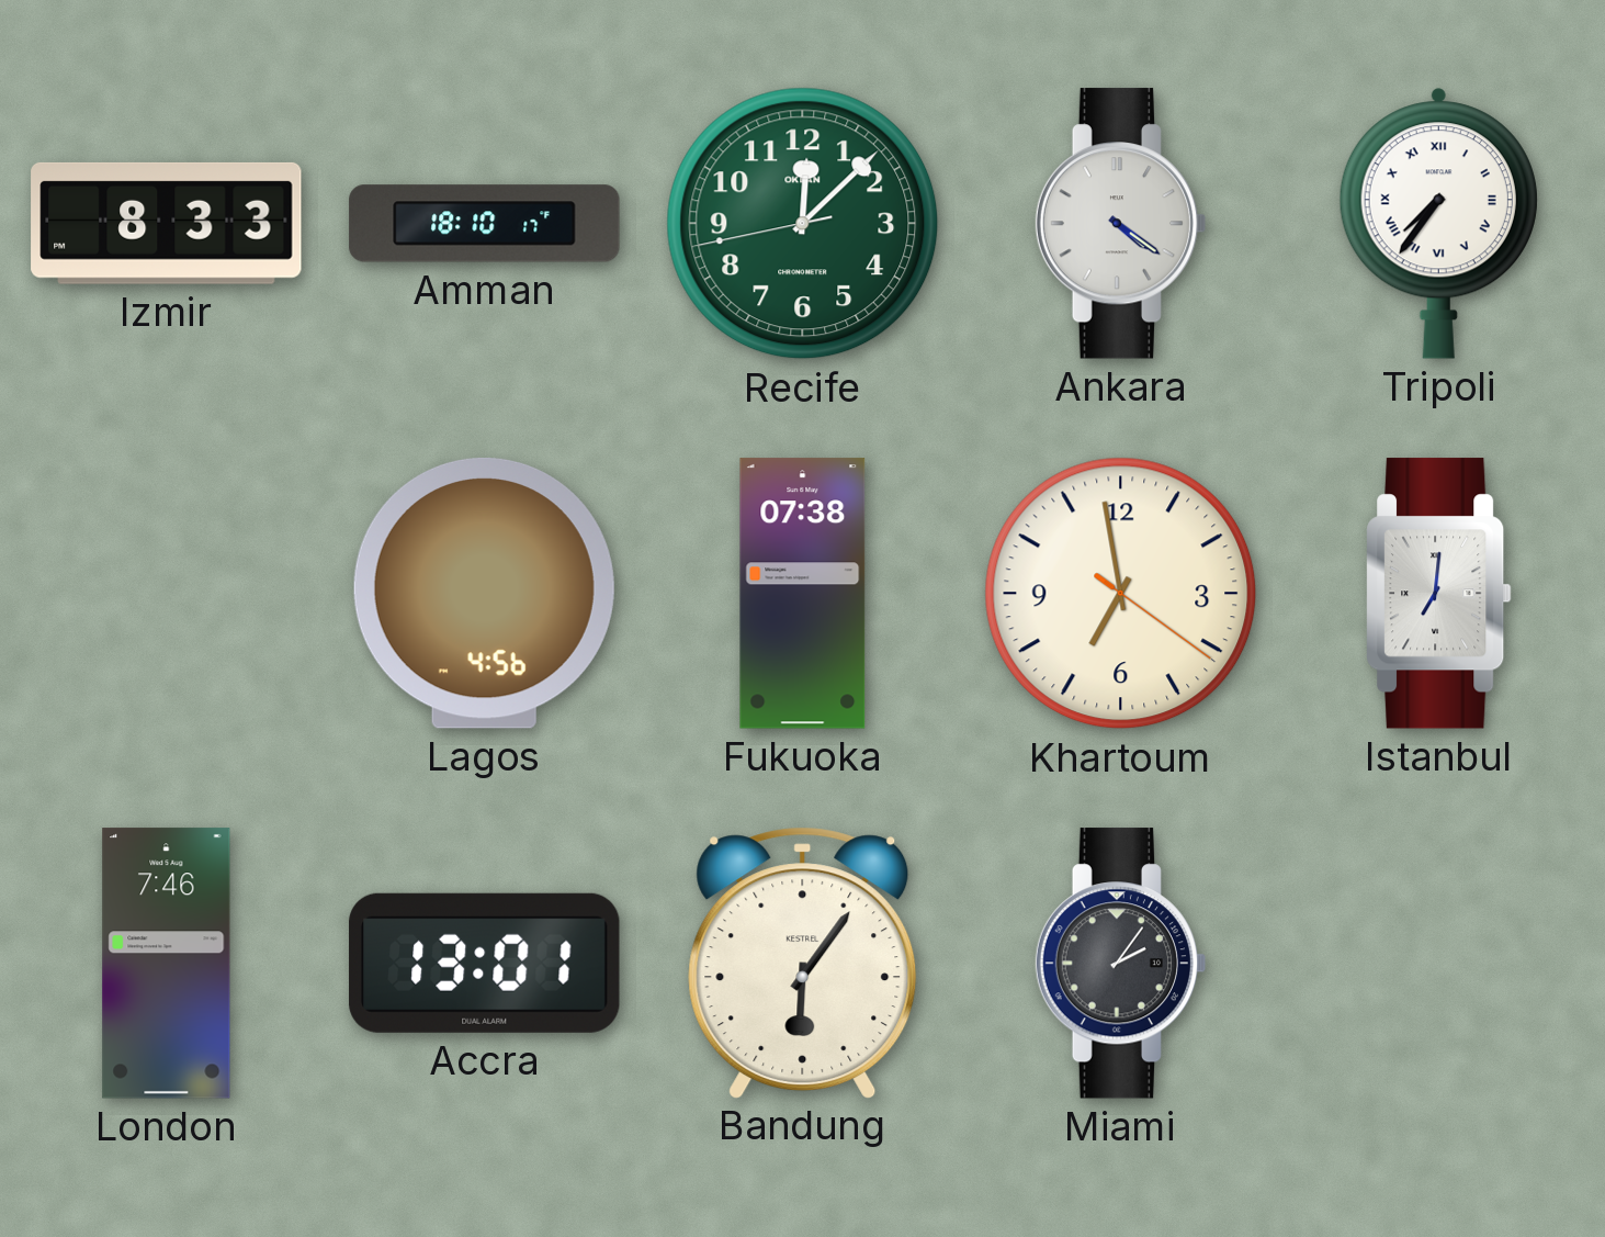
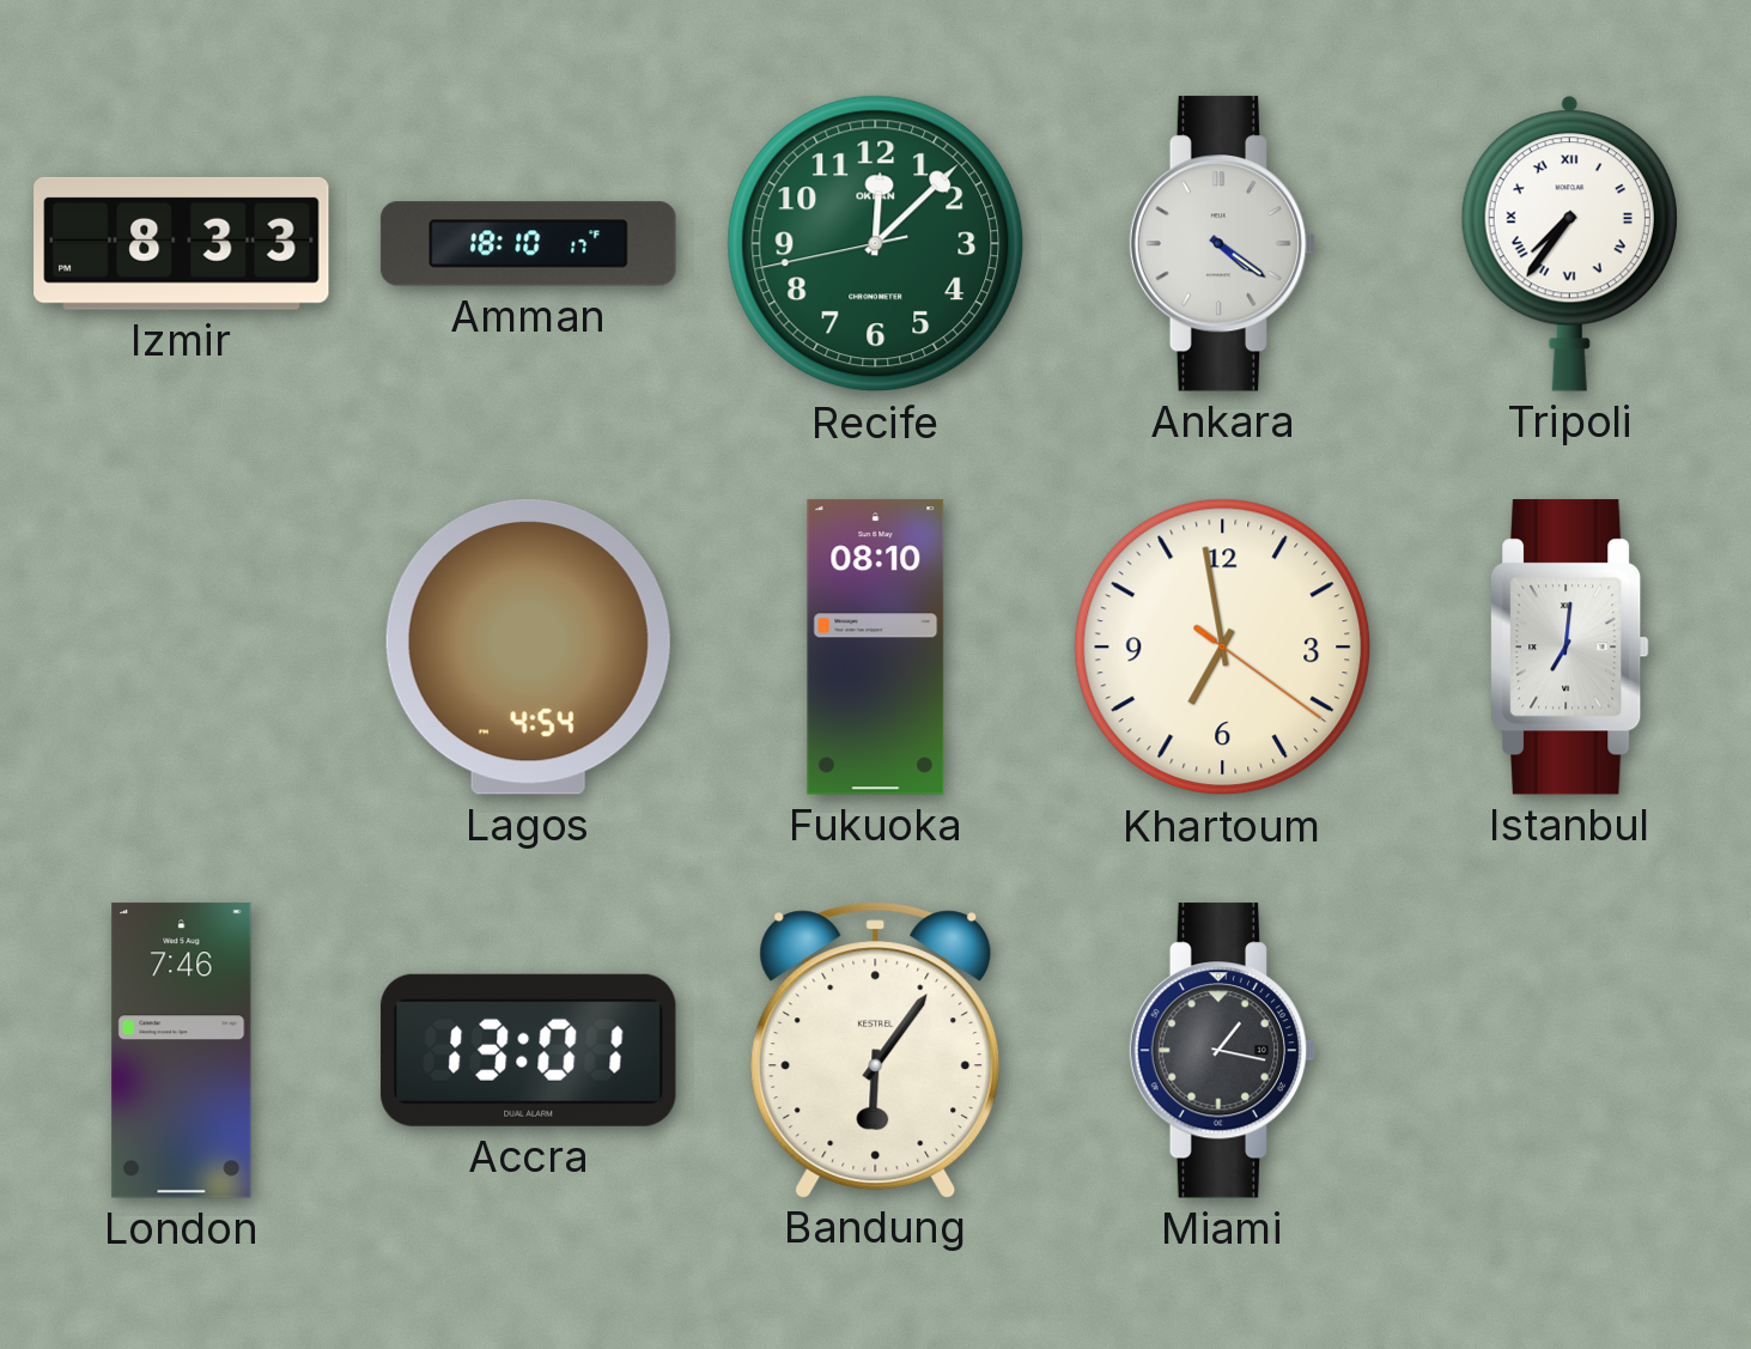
Lagos: 4:56 -> 4:54 (528, 646)
Fukuoka: 07:38 -> 08:10 (876, 648)
Miami: 2:06 -> 1:17 (1223, 1051)
